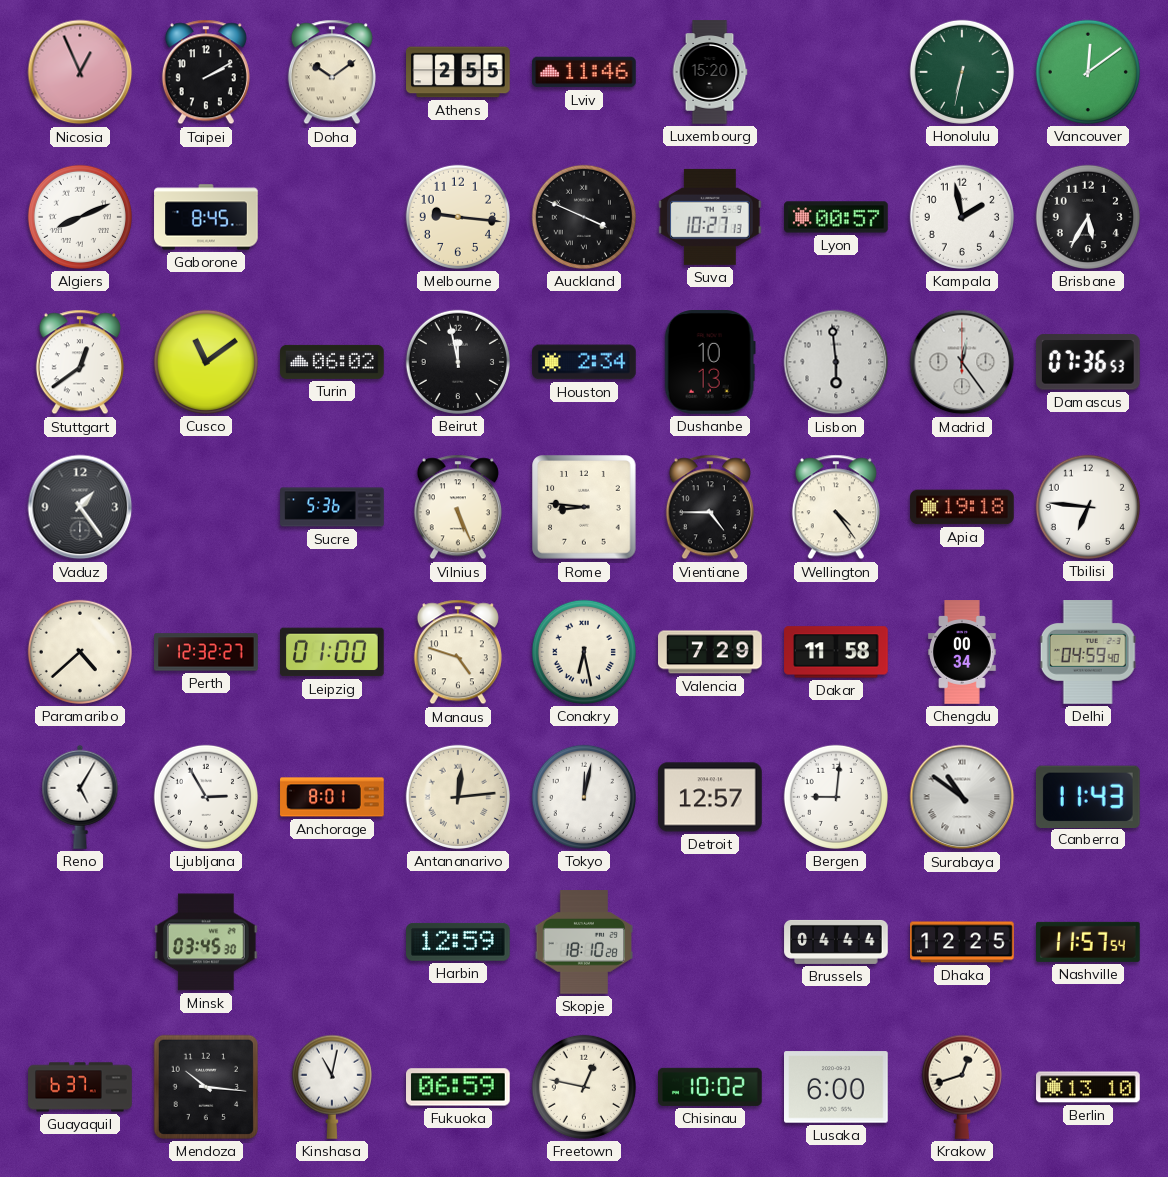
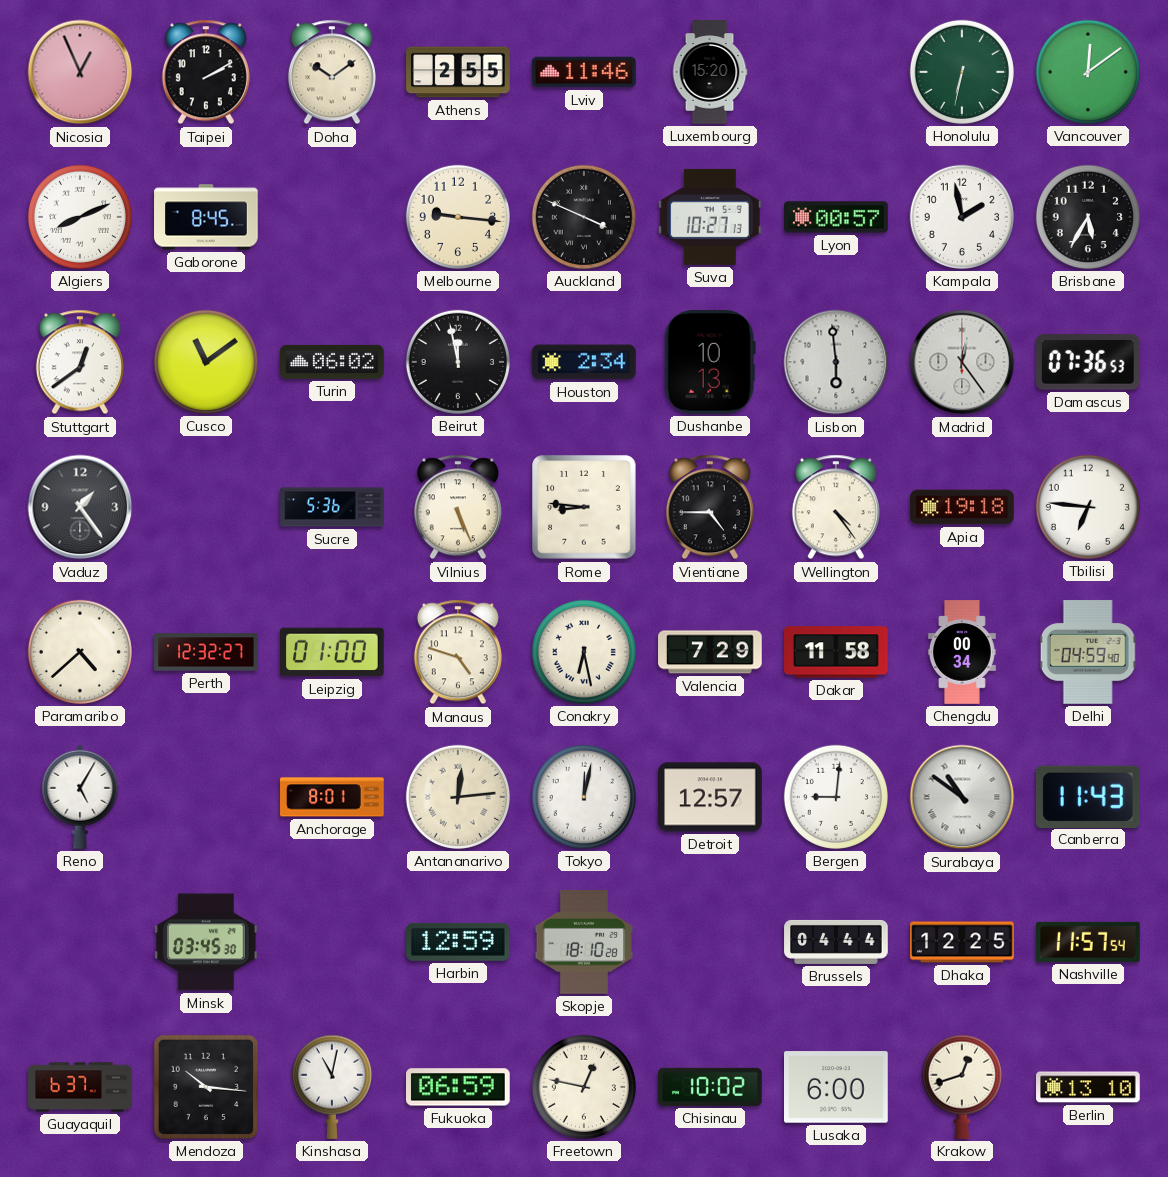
Ljubljana: 2:55 -> none (206, 797)
